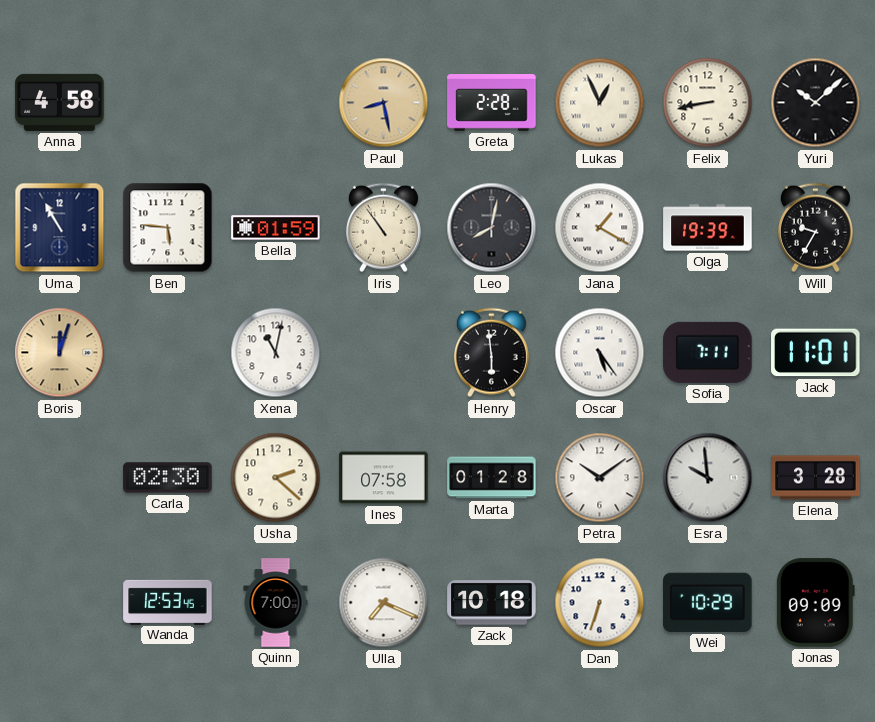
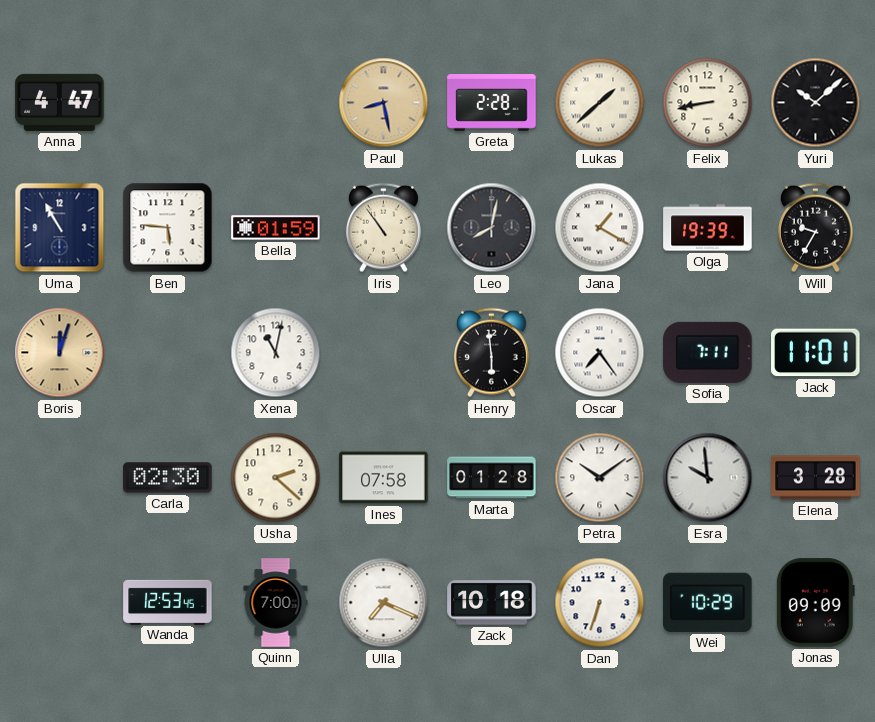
Anna: 4:58 -> 4:47 (60, 102)
Lukas: 12:56 -> 1:38 (600, 103)
Oscar: 5:24 -> 7:24 (600, 353)
